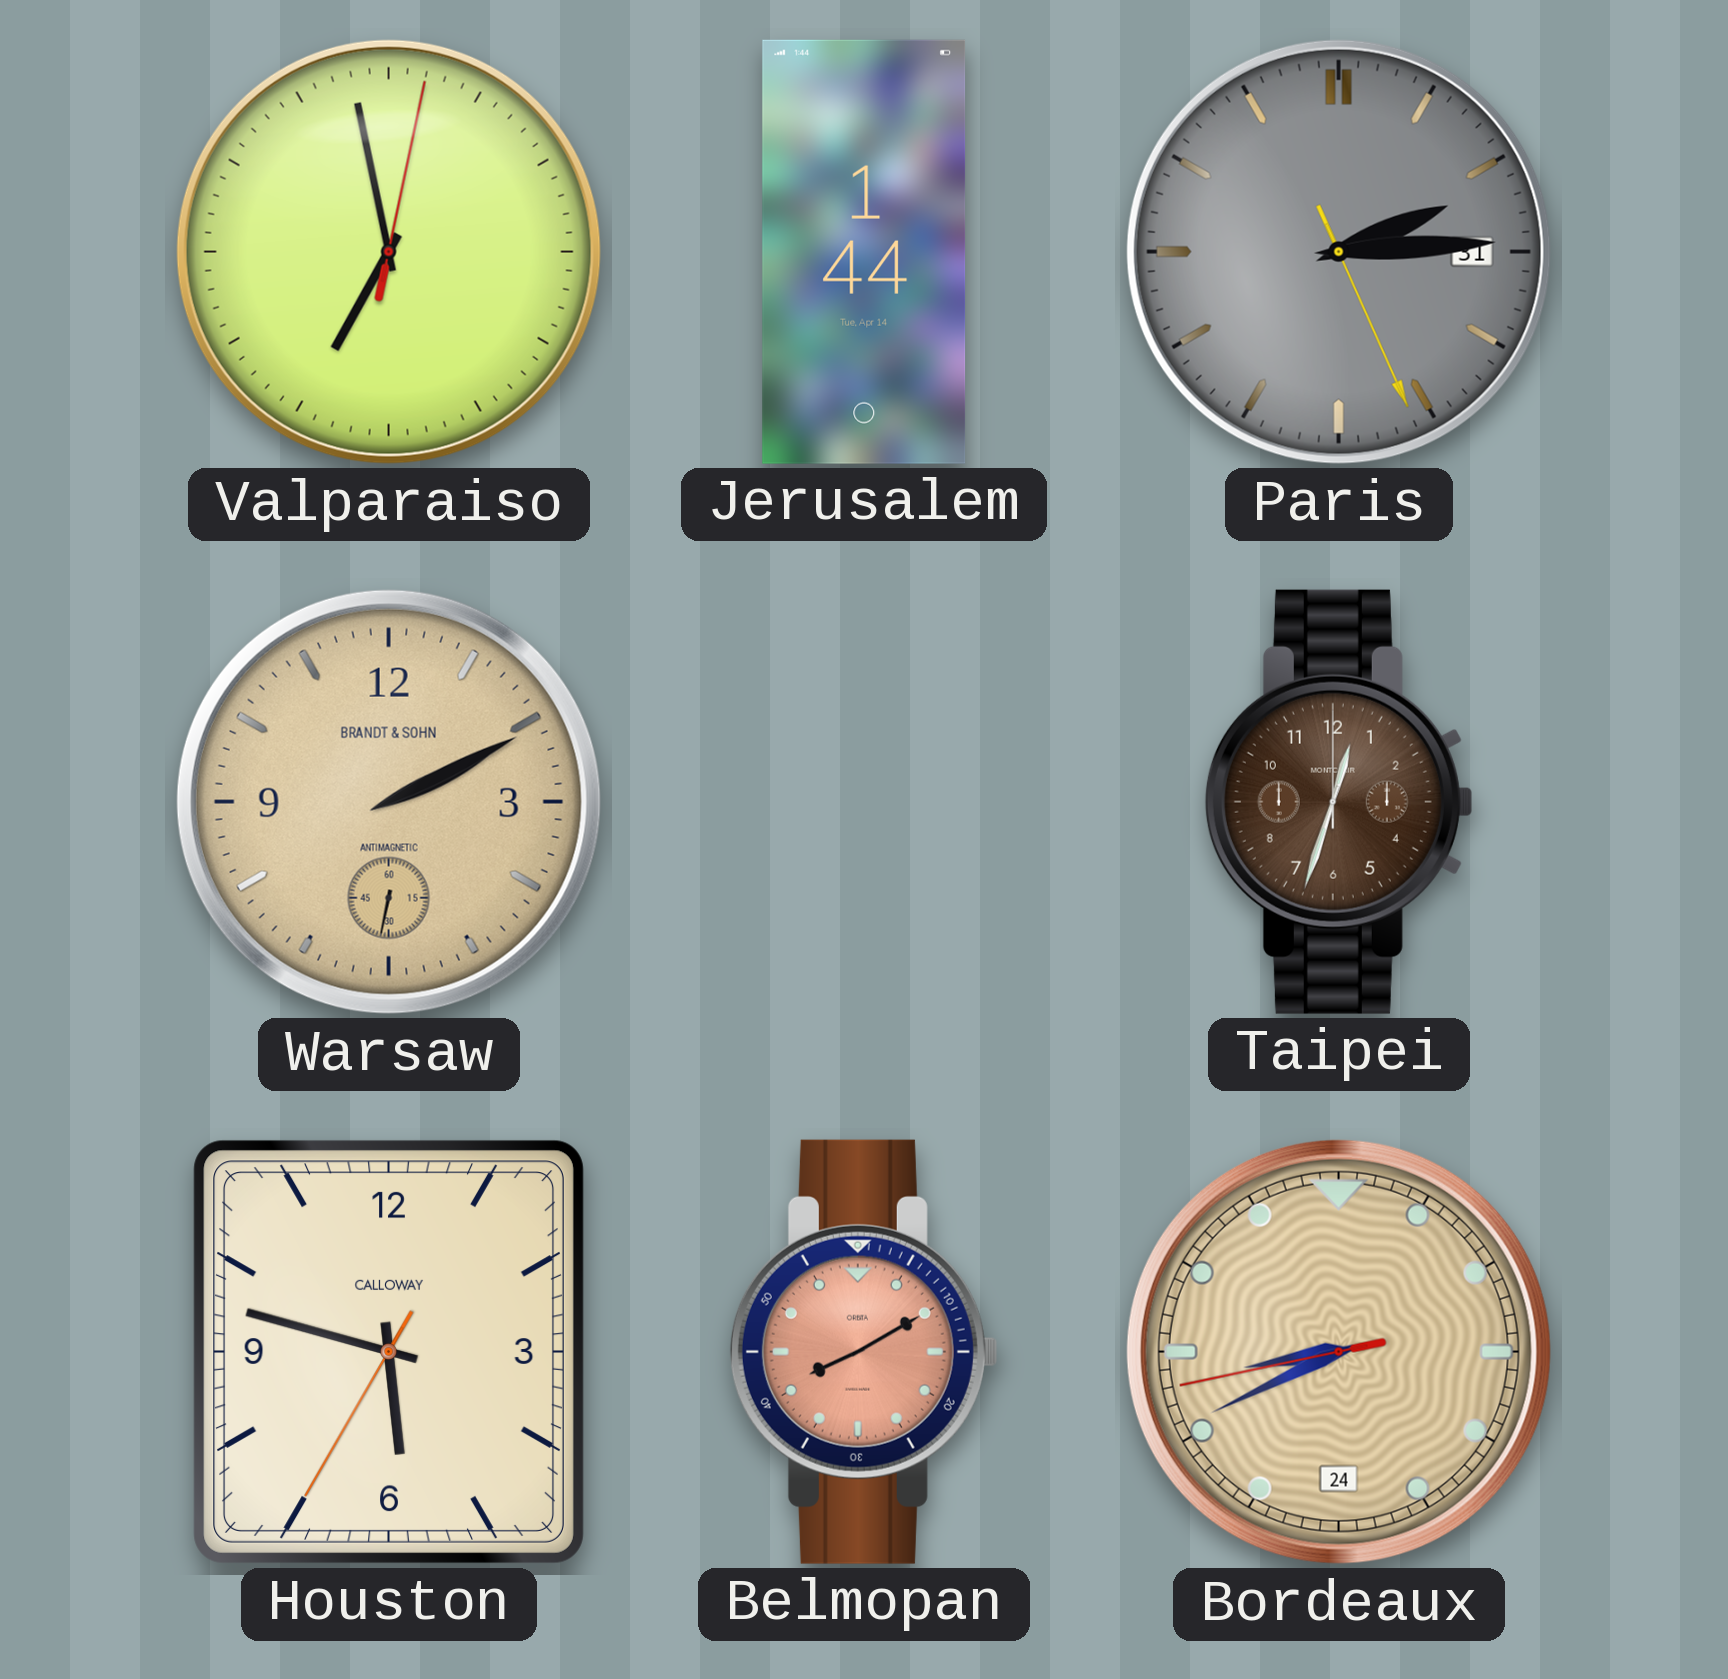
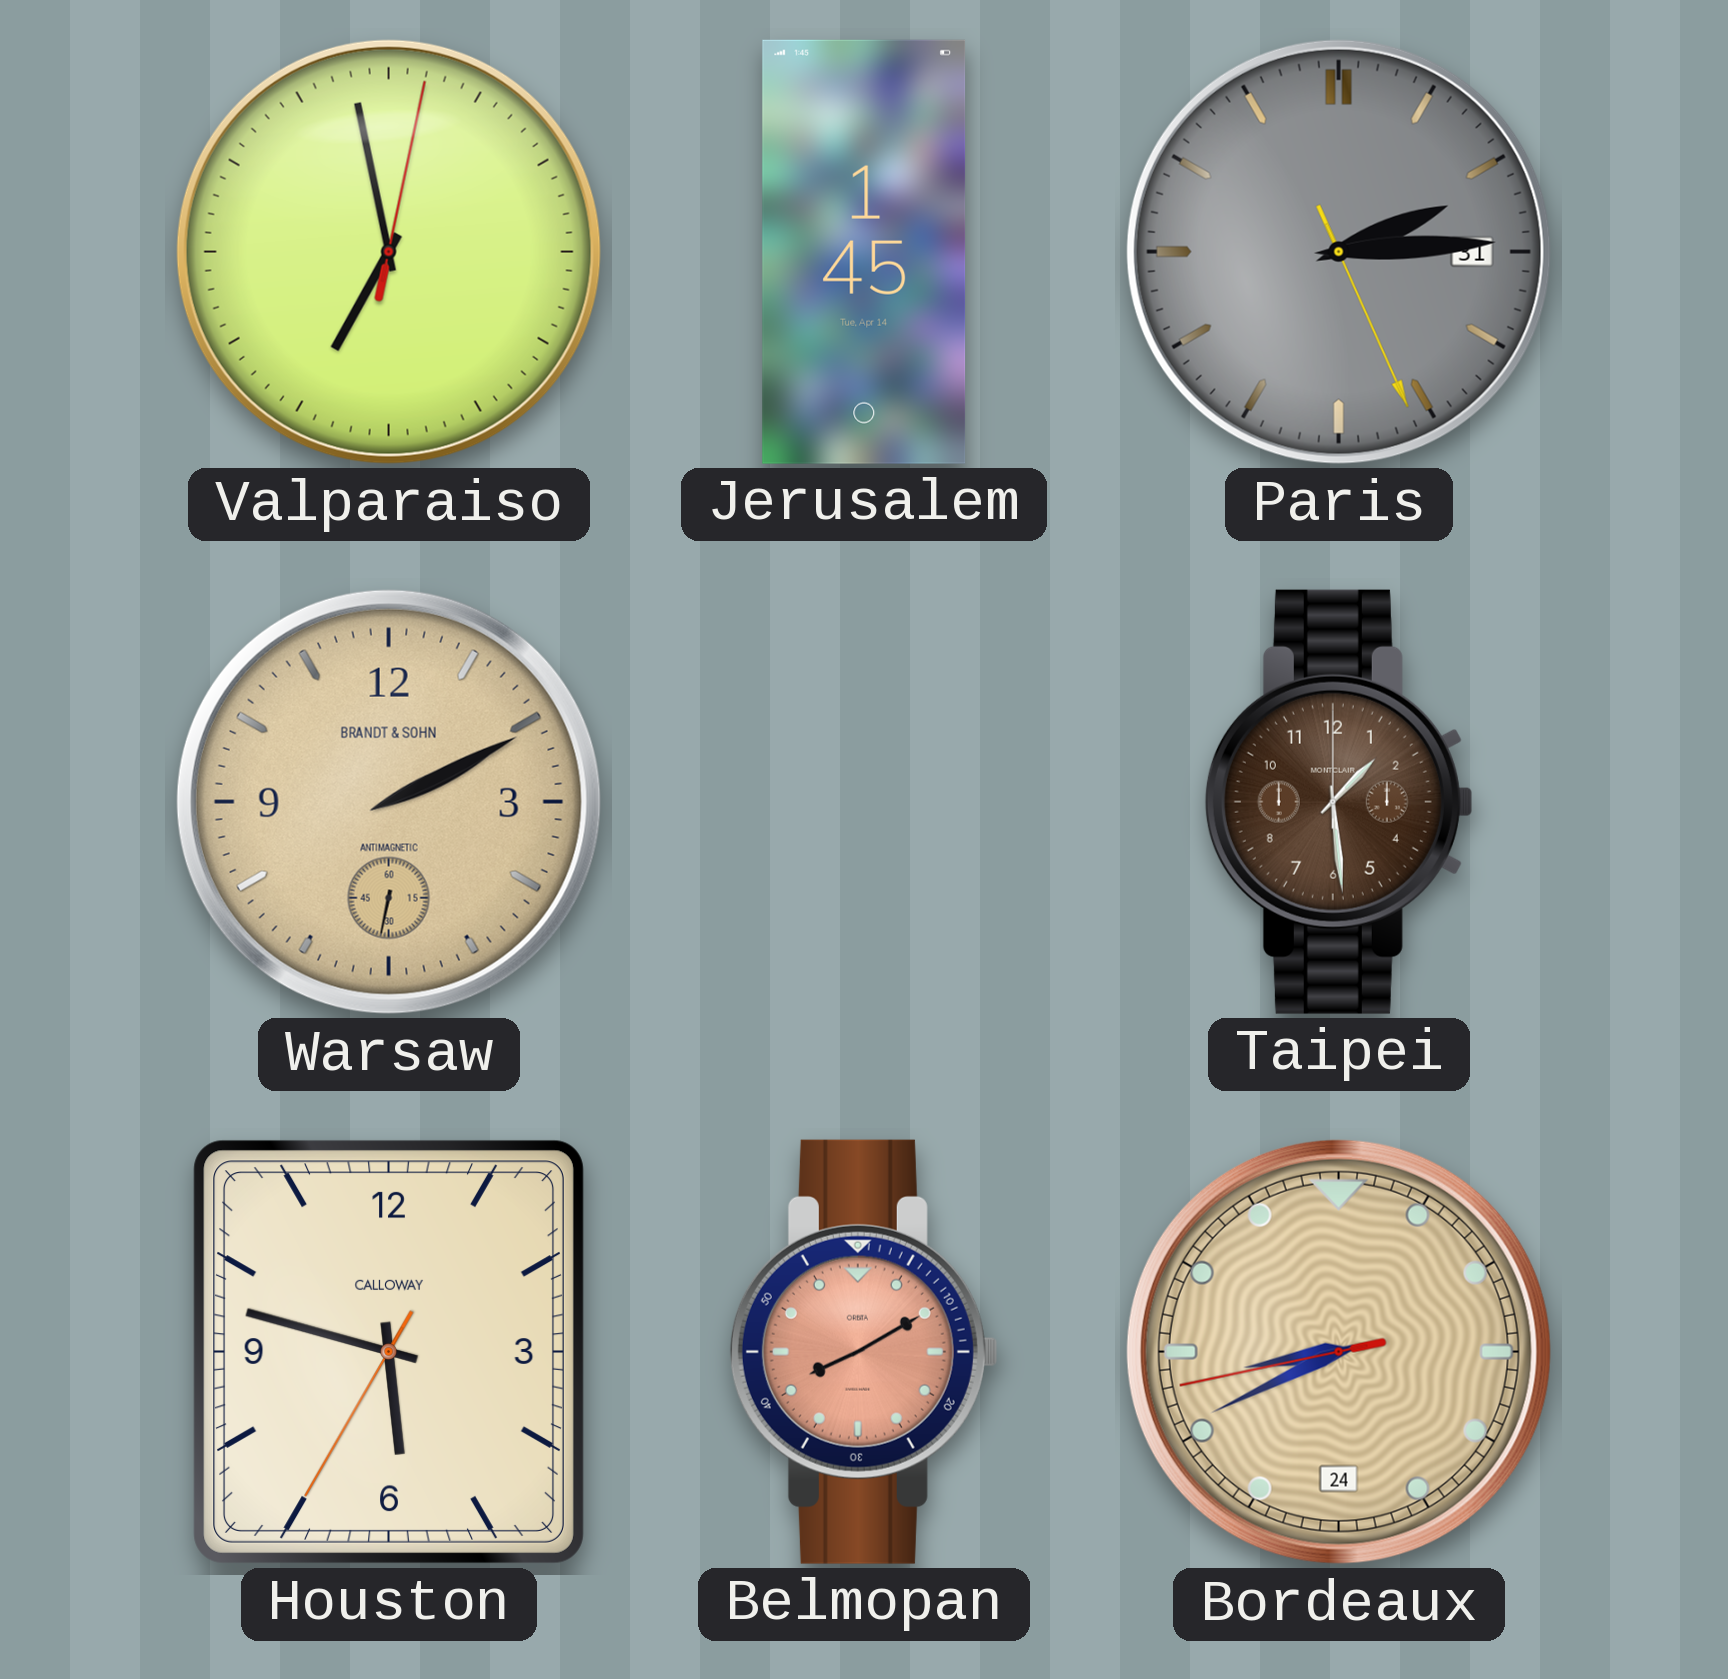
Jerusalem: 1:44 -> 1:45 (864, 252)
Taipei: 12:33 -> 1:29 (1339, 802)
